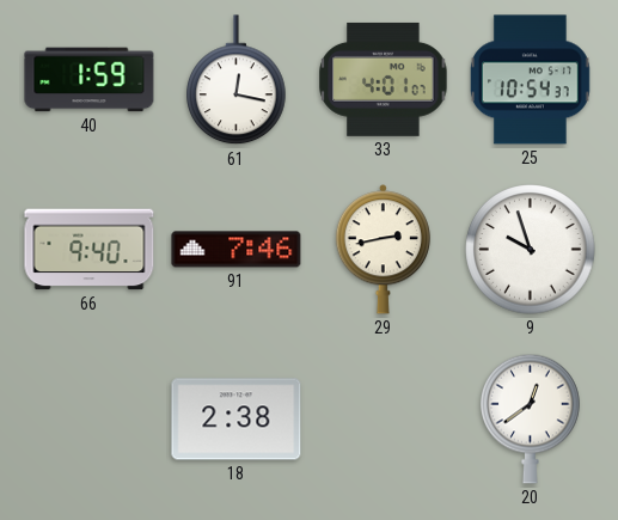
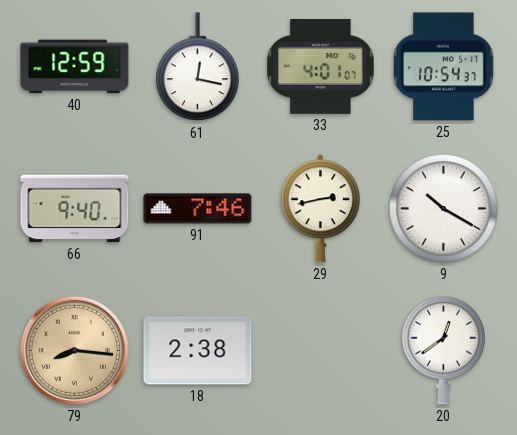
40: 1:59 -> 12:59 (75, 67)
9: 9:57 -> 10:20 (444, 209)
79: none -> 8:16 (74, 350)
